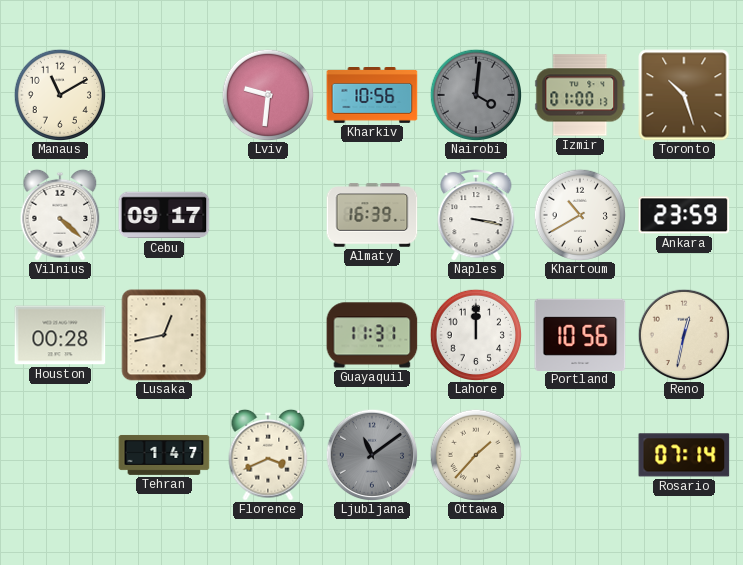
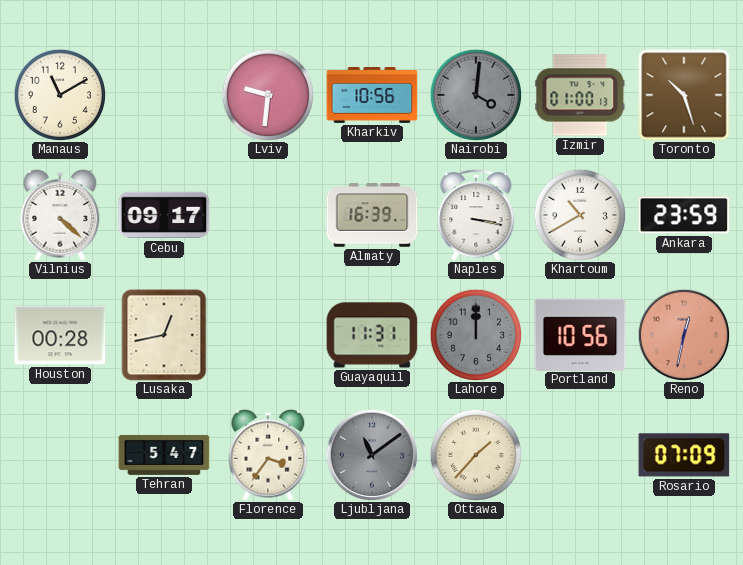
Lahore dial: white -> grey (475, 334)
Reno dial: cream -> salmon (684, 335)
Tehran: 1:47 -> 5:47 (164, 455)
Florence: 3:41 -> 3:36 (268, 455)
Rosario: 07:14 -> 07:09 (684, 455)
